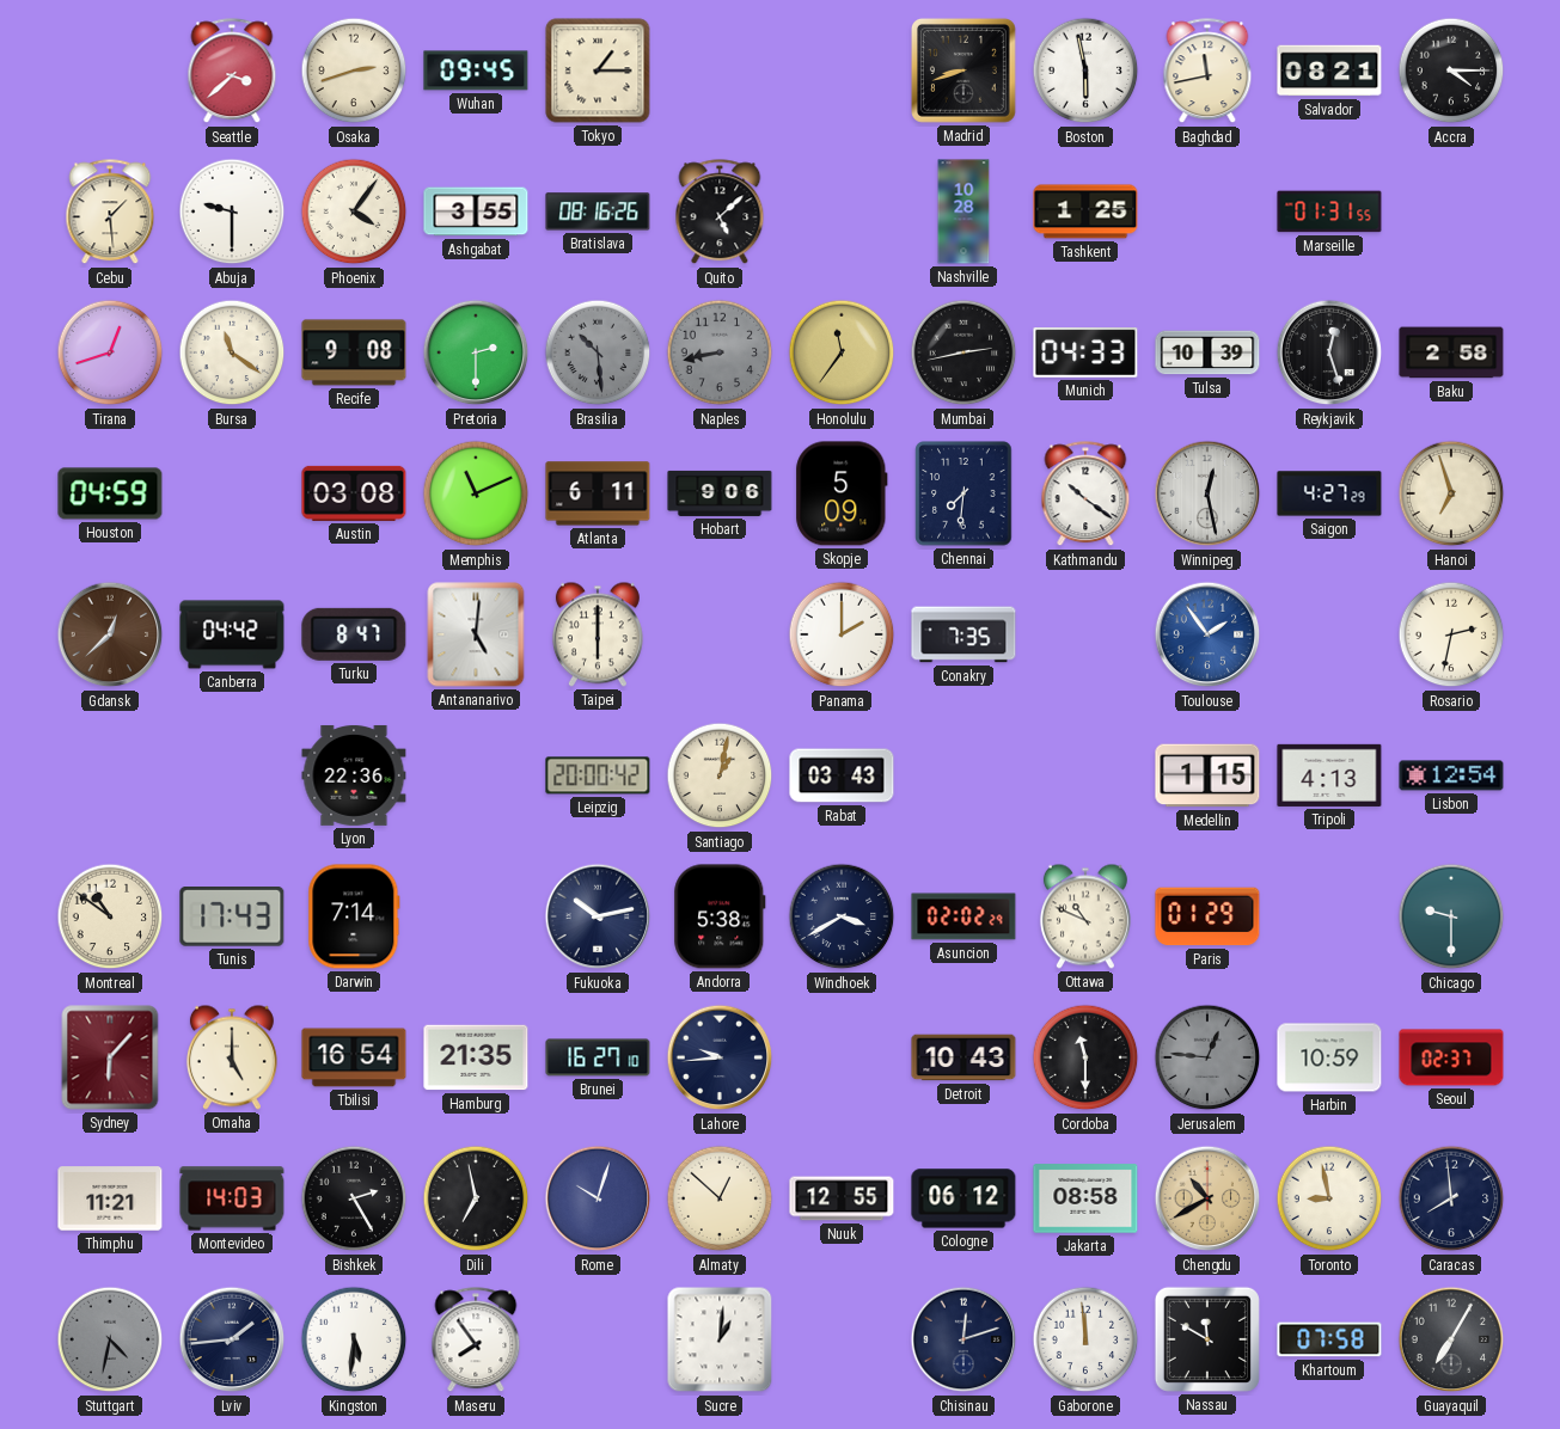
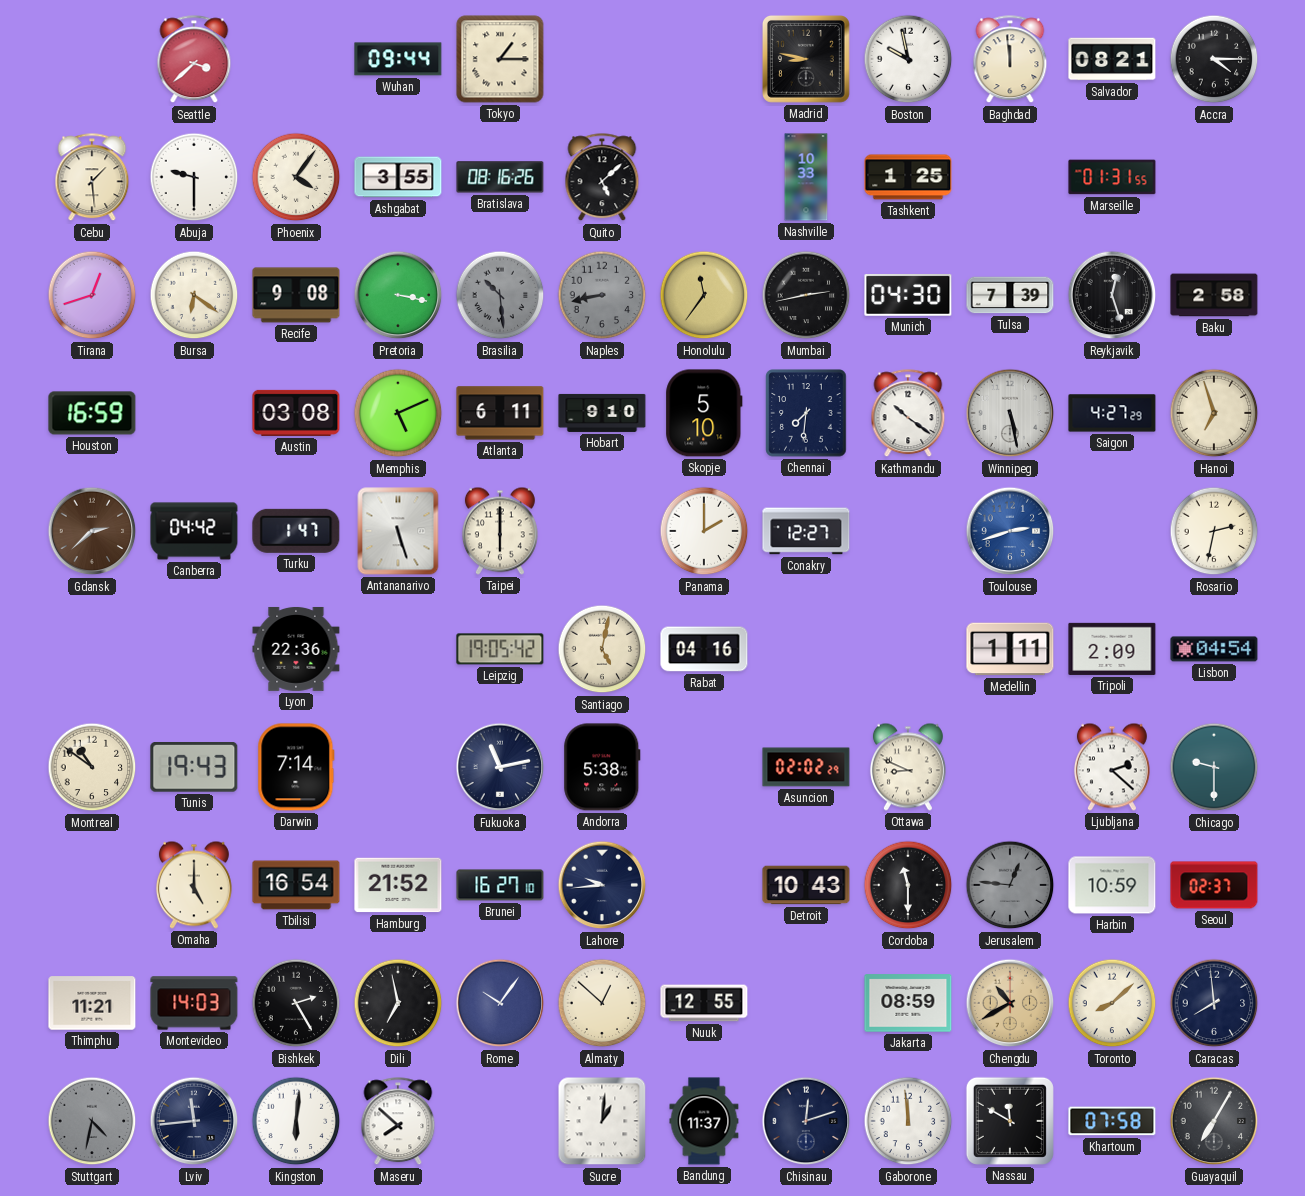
Osaka: 2:42 -> none (354, 70)
Wuhan: 09:45 -> 09:44 (398, 59)
Madrid: 8:42 -> 8:47 (806, 59)
Boston: 5:58 -> 9:58 (908, 59)
Baghdad: 11:43 -> 11:59 (1010, 60)
Nashville: 10:28 -> 10:33 (806, 177)
Bursa: 11:21 -> 6:21 (194, 295)
Pretoria: 2:30 -> 3:17 (398, 295)
Munich: 04:33 -> 04:30 (908, 296)
Tulsa: 10:39 -> 7:39 (1010, 295)
Houston: 04:59 -> 16:59 (92, 413)
Memphis: 11:11 -> 5:11 (398, 413)
Hobart: 9:06 -> 9:10 (602, 413)
Skopje: 5:09 -> 5:10 (704, 413)
Winnipeg: 12:28 -> 5:28 (1010, 413)
Gdansk: 12:38 -> 2:38 (92, 531)
Turku: 8:47 -> 1:47 (296, 531)
Antananarivo: 5:01 -> 5:27 (398, 531)
Conakry: 7:35 -> 12:27 (806, 531)
Toulouse: 1:54 -> 2:42 (1010, 531)
Leipzig: 20:00 -> 19:05 (500, 649)
Santiago: 1:02 -> 5:02 (602, 649)
Rabat: 03:43 -> 04:16 (704, 649)
Medellin: 1:15 -> 1:11 (1010, 649)
Tripoli: 4:13 -> 2:09 (1112, 649)
Lisbon: 12:54 -> 04:54 (1214, 649)
Tunis: 17:43 -> 19:43 (194, 768)
Fukuoka: 10:13 -> 11:13 (500, 767)
Windhoek: 3:40 -> none (842, 916)
Ottawa: 10:49 -> 8:49 (908, 767)
Paris: 01:29 -> none (1207, 916)
Ljubljana: none -> 2:22 (1112, 767)
Sydney: 6:07 -> none (110, 1057)
Hamburg: 21:35 -> 21:52 (398, 885)
Rome: 10:03 -> 10:06 (500, 1003)
Cologne: 06:12 -> none (963, 1198)
Jakarta: 08:58 -> 08:59 (908, 1003)
Toronto: 8:58 -> 8:08 (1112, 1003)
Lviv: 1:44 -> 11:44 (194, 1121)
Kingston: 5:31 -> 6:01 (296, 1121)
Maseru: 7:54 -> 7:52 (398, 1122)
Bandung: none -> 11:37 (704, 1121)
